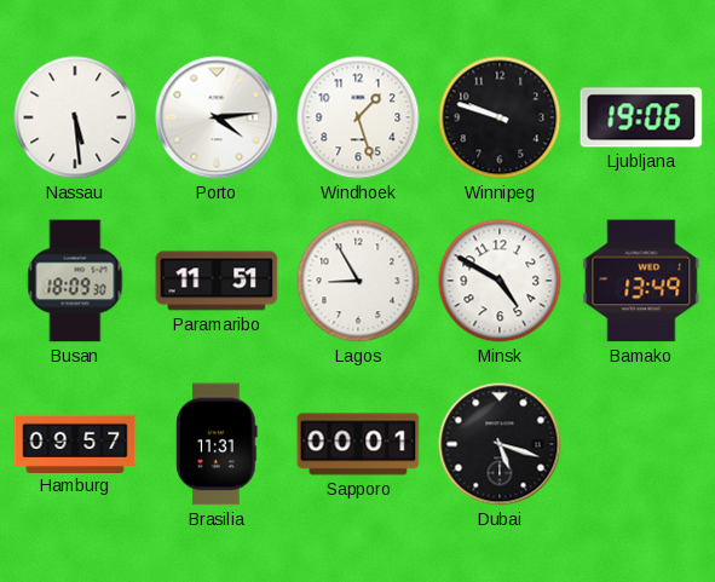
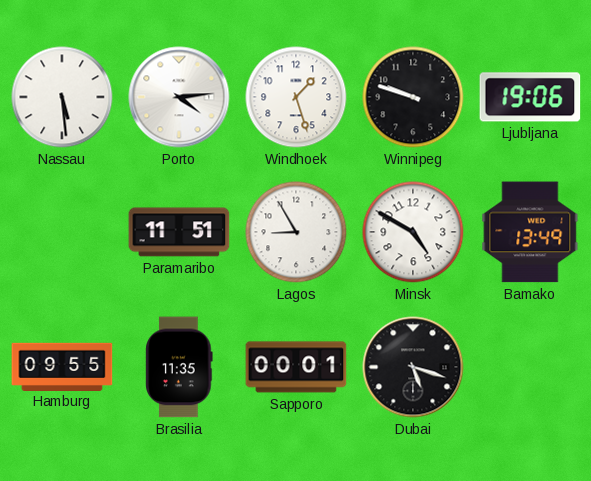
Busan: 18:09 -> none (75, 281)
Hamburg: 09:57 -> 09:55 (62, 366)
Brasilia: 11:31 -> 11:35 (179, 367)
